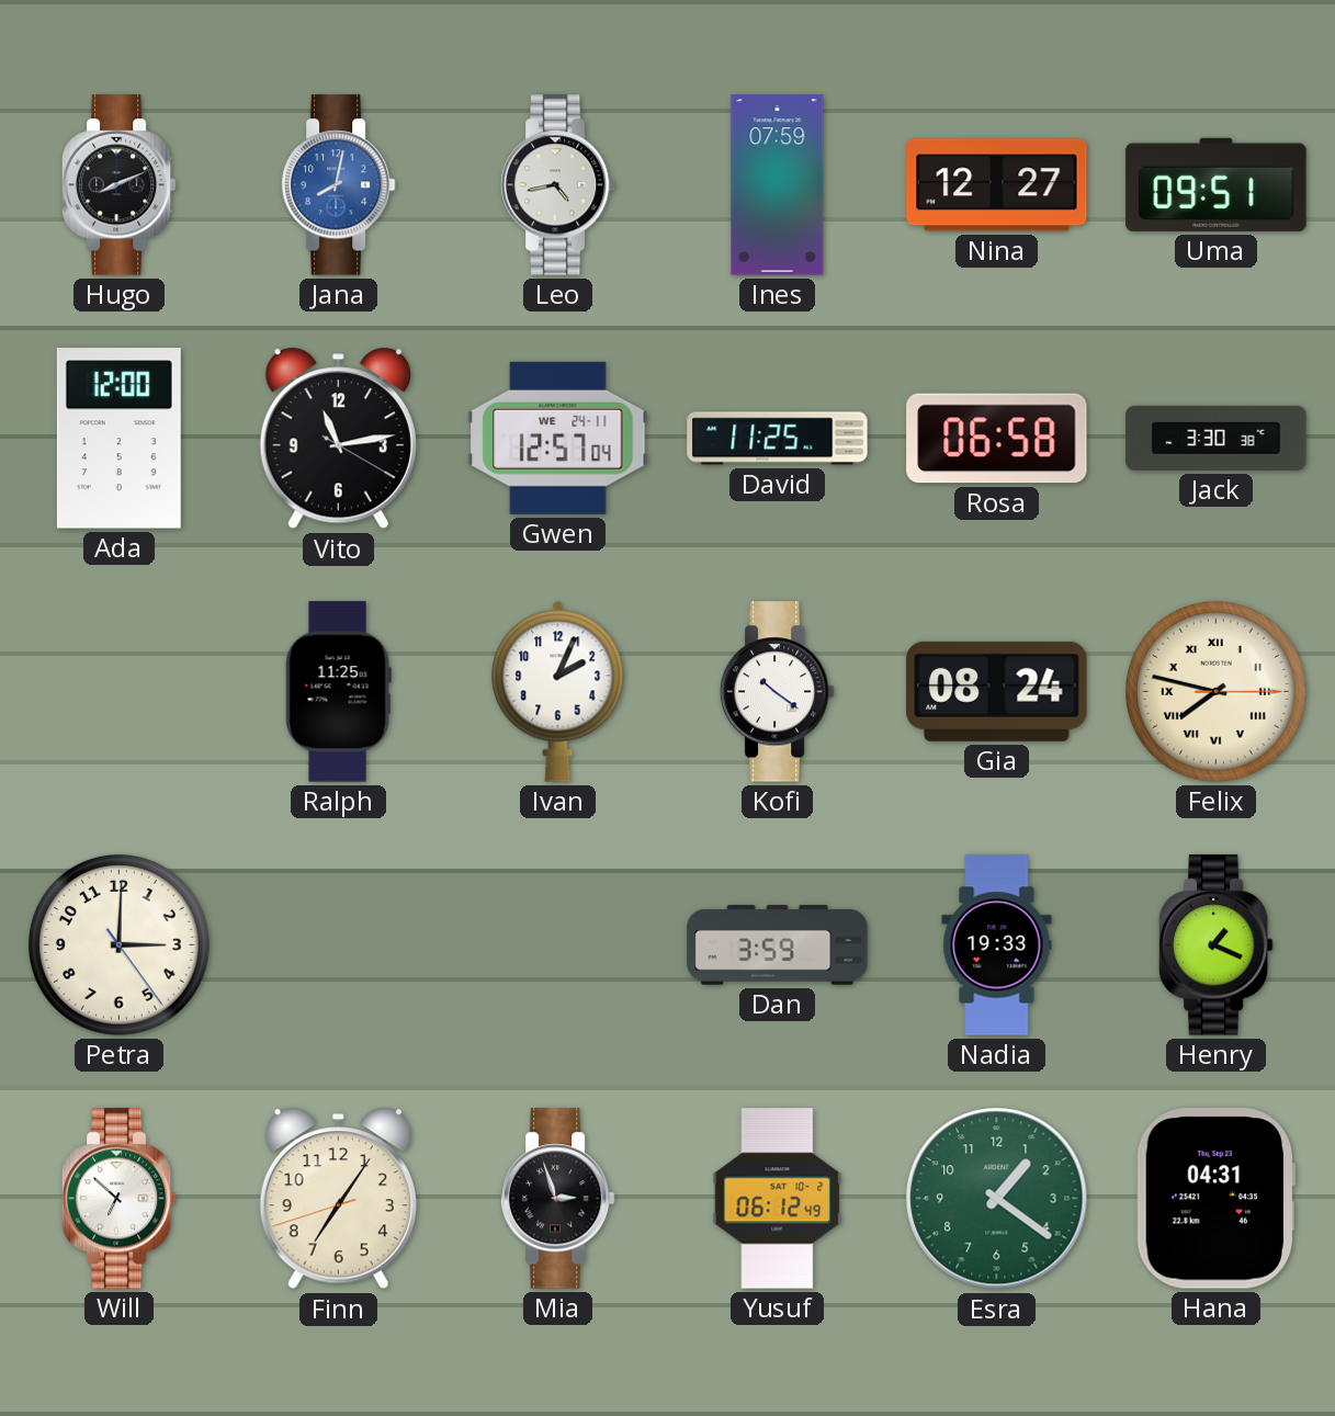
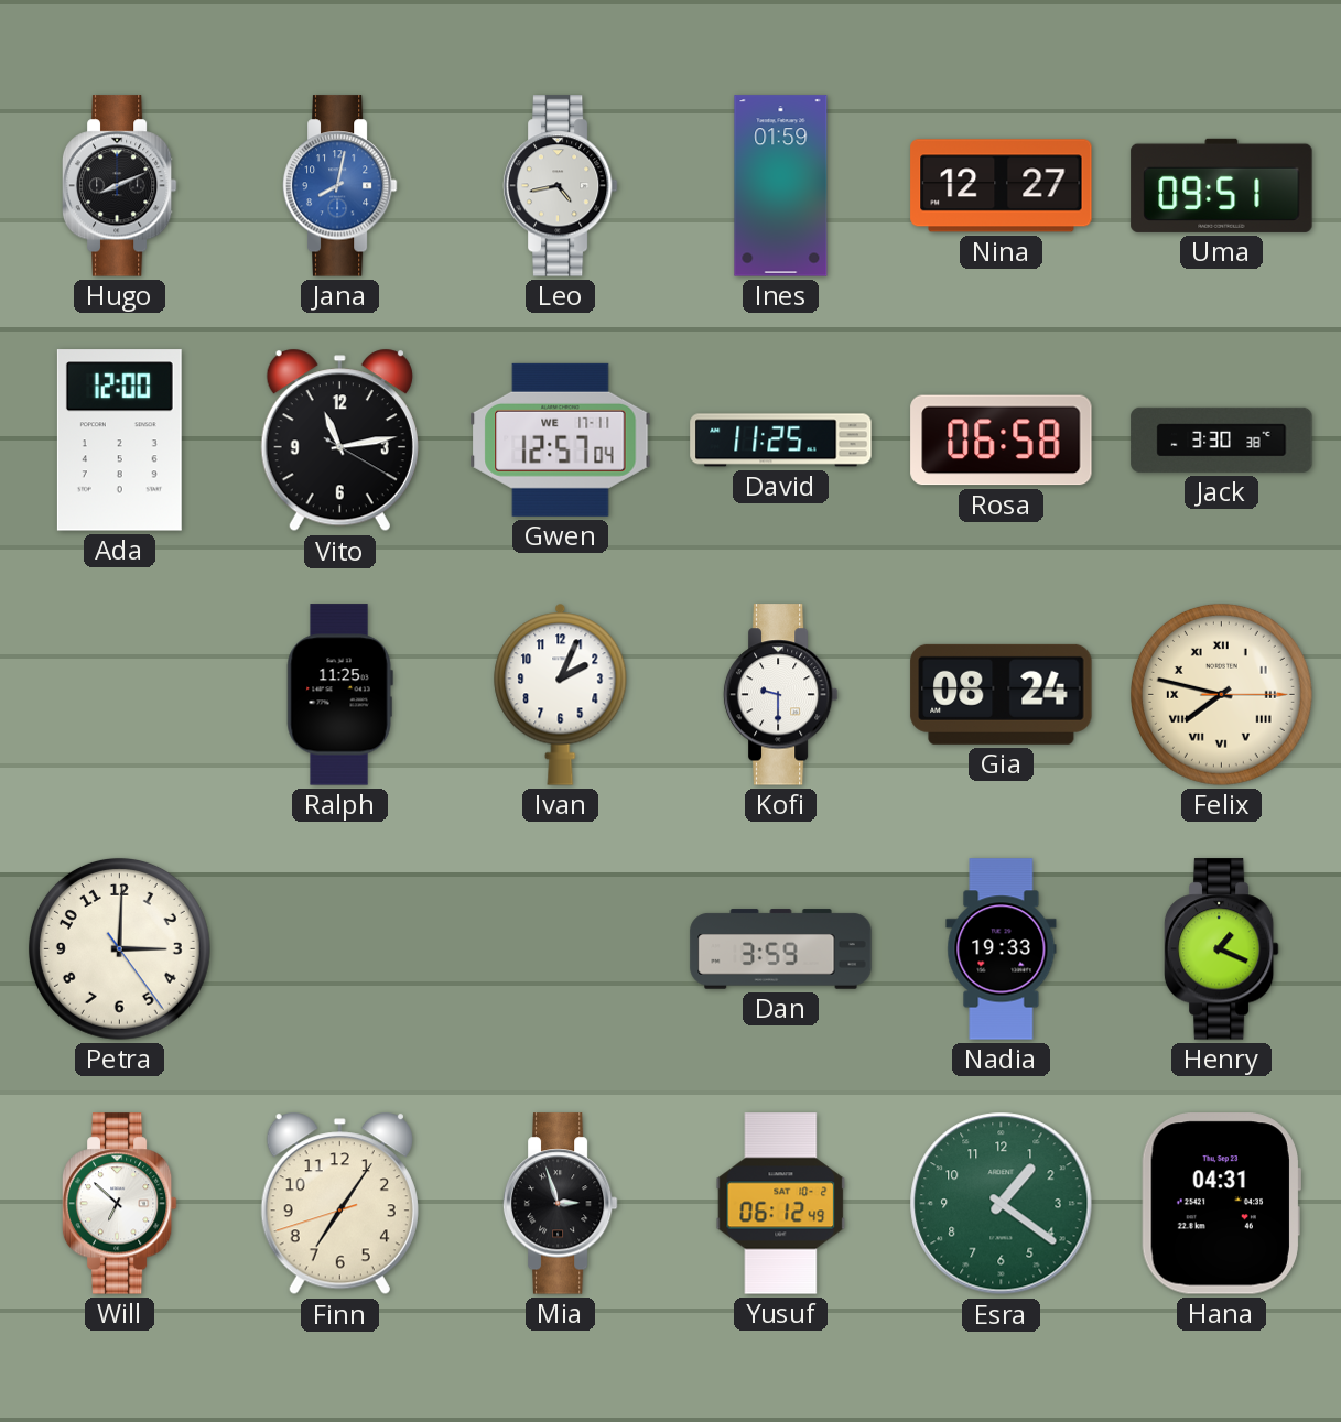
Ines: 07:59 -> 01:59 (781, 186)
Gwen date: WE 24-11 -> WE 17-11 (561, 439)
Kofi: 10:21 -> 9:30 (780, 695)
